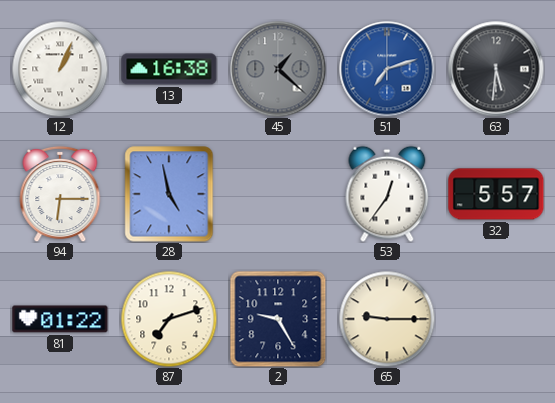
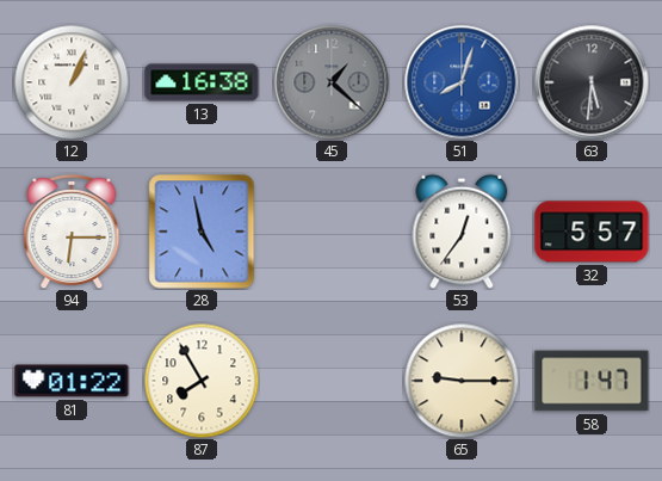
51: 7:12 -> 8:03 (462, 82)
87: 7:12 -> 7:55 (202, 381)
2: 9:25 -> none (278, 319)
58: none -> 1:47 (592, 381)
